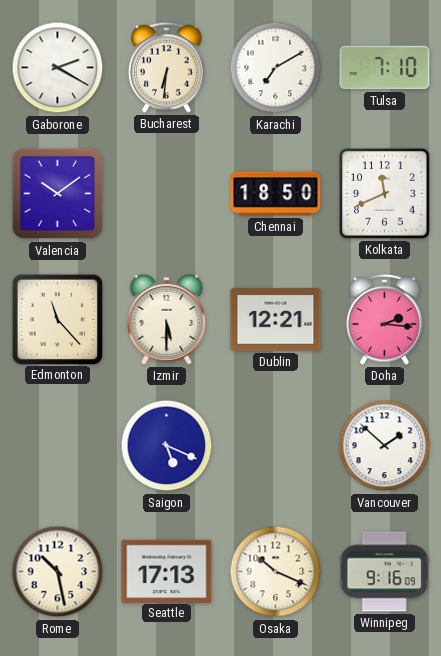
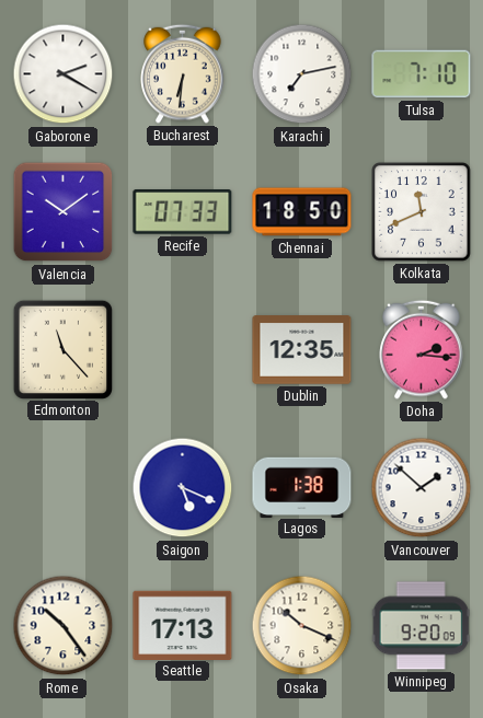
Karachi: 7:10 -> 7:13 (302, 74)
Recife: none -> 07:33 (183, 212)
Izmir: 5:30 -> none (167, 319)
Dublin: 12:21 -> 12:35 (302, 350)
Lagos: none -> 1:38 (302, 487)
Rome: 10:28 -> 10:24 (64, 626)
Winnipeg: 9:16 -> 9:20 (421, 626)
